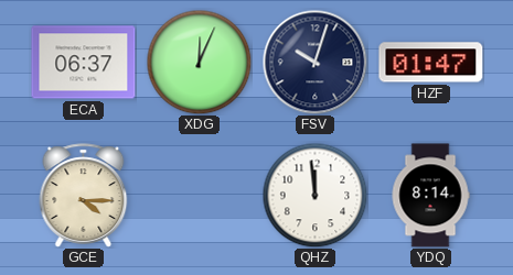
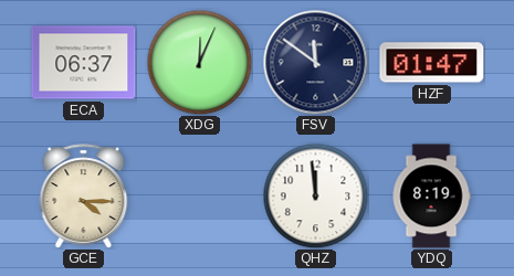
FSV: 10:03 -> 11:51 (315, 62)
YDQ: 8:14 -> 8:19 (431, 197)
